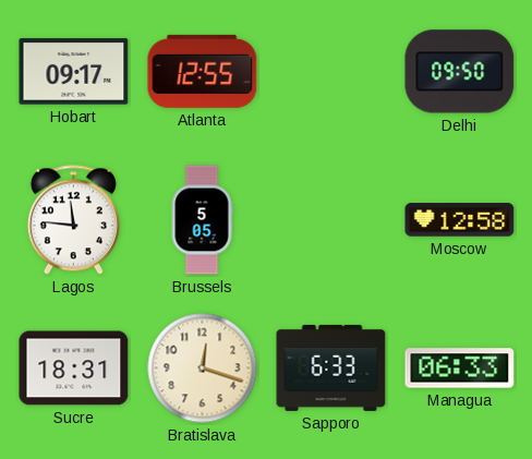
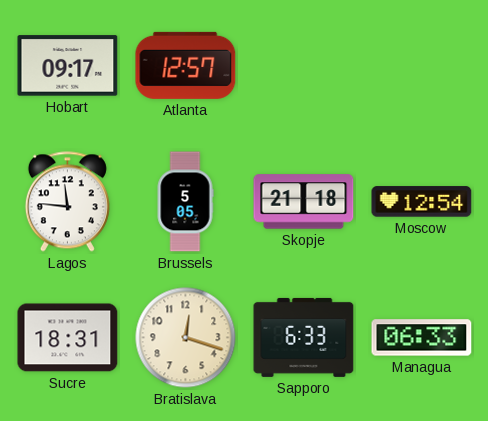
Atlanta: 12:55 -> 12:57 (186, 65)
Delhi: 09:50 -> none (460, 72)
Skopje: none -> 21:18 (304, 202)
Moscow: 12:58 -> 12:54 (422, 202)
